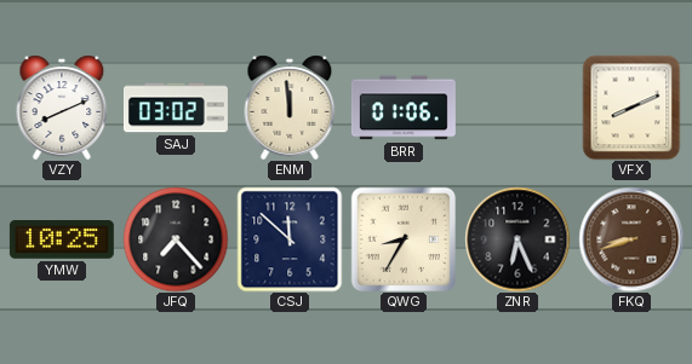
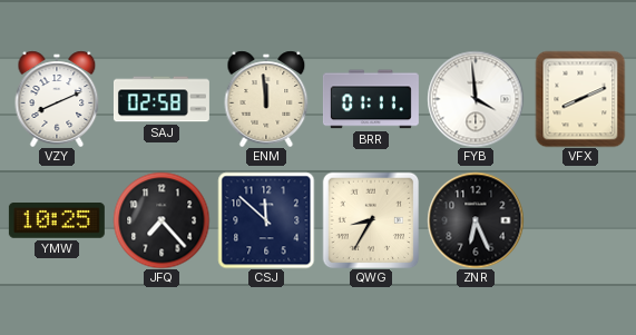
SAJ: 03:02 -> 02:58 (162, 99)
BRR: 01:06 -> 01:11 (371, 99)
FYB: none -> 3:59 (476, 99)
FKQ: 8:42 -> none (631, 239)
